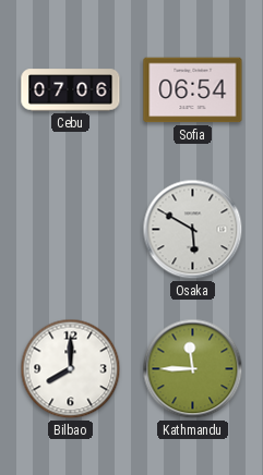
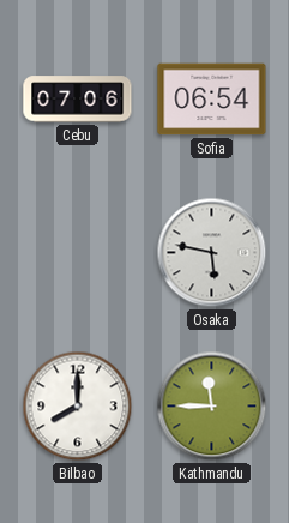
Osaka: 5:50 -> 5:47 (212, 253)
